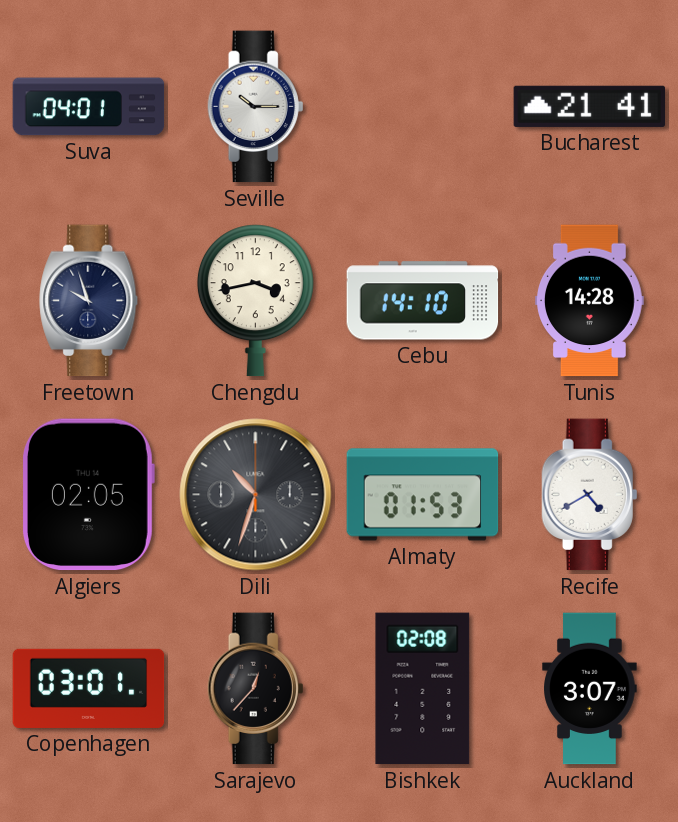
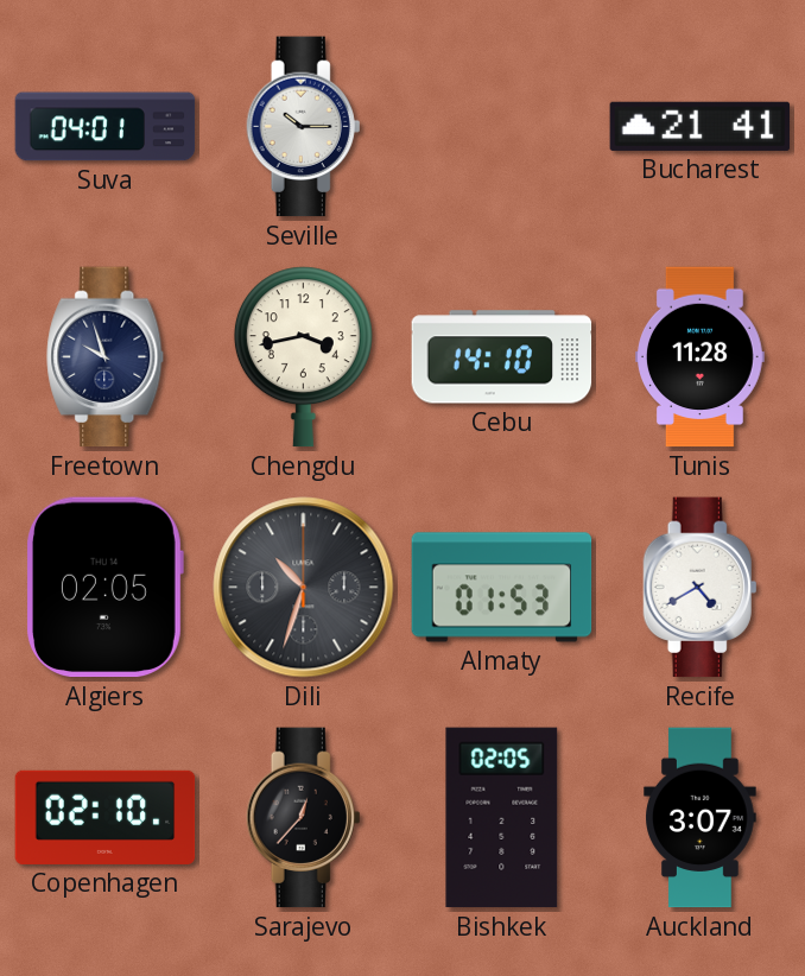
Tunis: 14:28 -> 11:28 (701, 357)
Copenhagen: 03:01 -> 02:10 (106, 817)
Bishkek: 02:08 -> 02:05 (502, 818)
